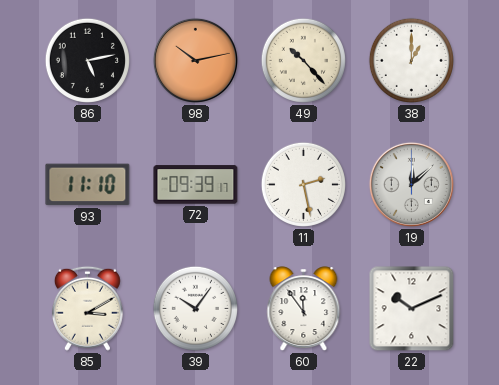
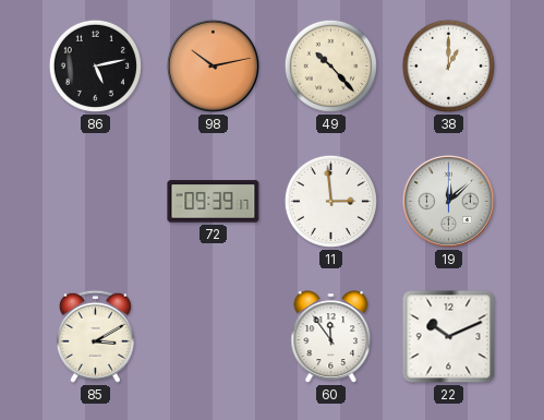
93: 11:10 -> none (88, 185)
11: 2:28 -> 2:59 (330, 201)
39: 10:06 -> none (195, 308)
